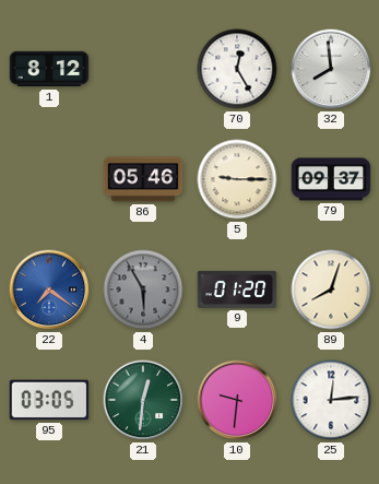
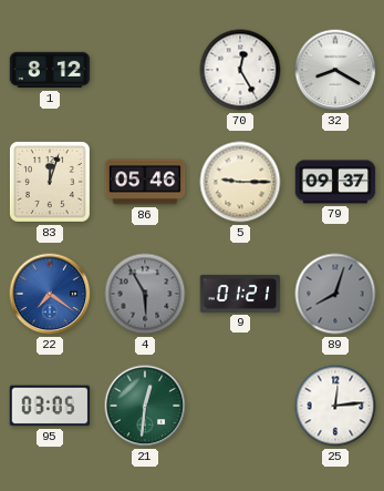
32: 7:59 -> 8:20 (335, 70)
83: none -> 12:03 (50, 182)
9: 01:20 -> 01:21 (240, 294)
89 dial: cream -> grey (335, 294)
10: 9:31 -> none (237, 400)
